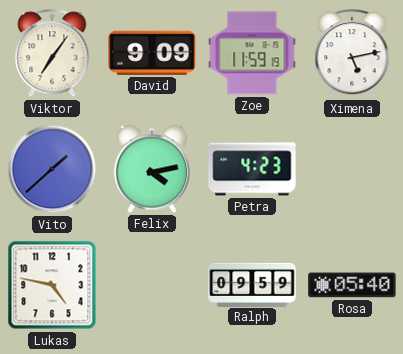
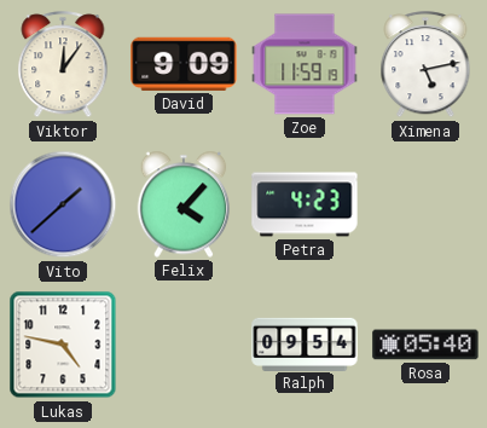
Viktor: 7:06 -> 12:06 (63, 65)
Felix: 4:13 -> 4:07 (184, 204)
Ralph: 09:59 -> 09:54 (305, 343)
